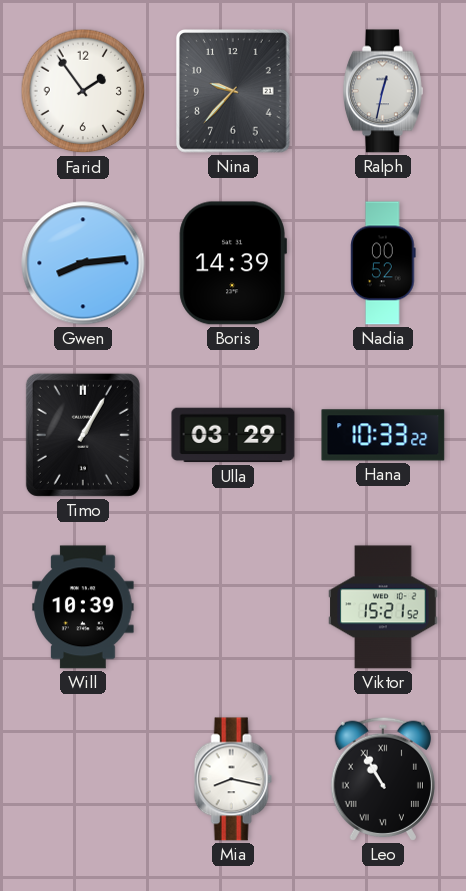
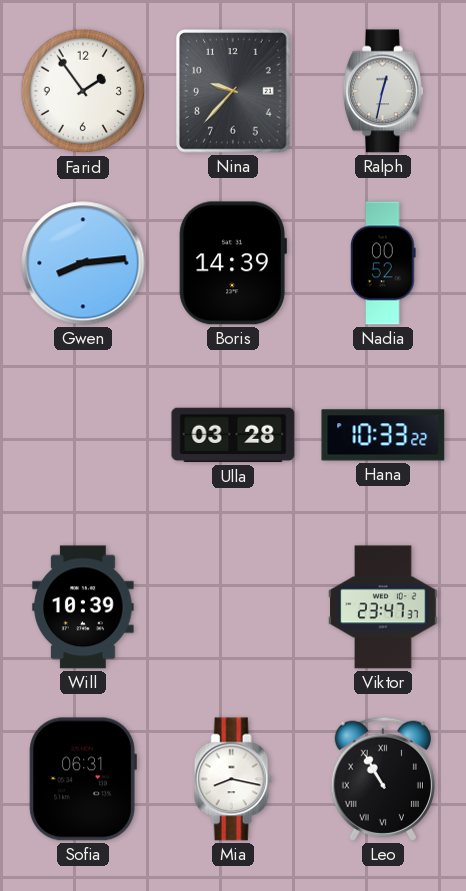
Timo: 1:05 -> none (83, 435)
Ulla: 03:29 -> 03:28 (233, 435)
Viktor: 15:21 -> 23:47 (383, 607)
Sofia: none -> 06:31 (83, 779)
